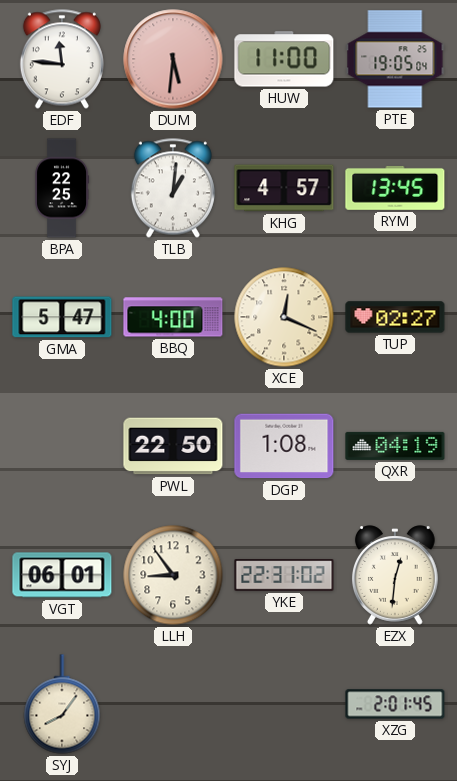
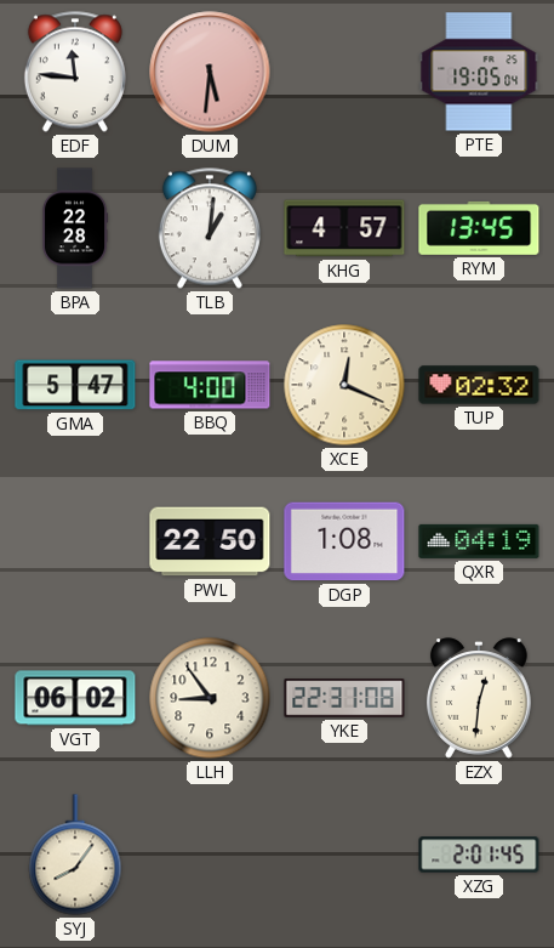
HUW: 11:00 -> none (284, 59)
BPA: 22:25 -> 22:28 (75, 228)
TUP: 02:27 -> 02:32 (479, 385)
VGT: 06:01 -> 06:02 (75, 698)
YKE: 22:31:02 -> 22:31:08 (344, 698)
